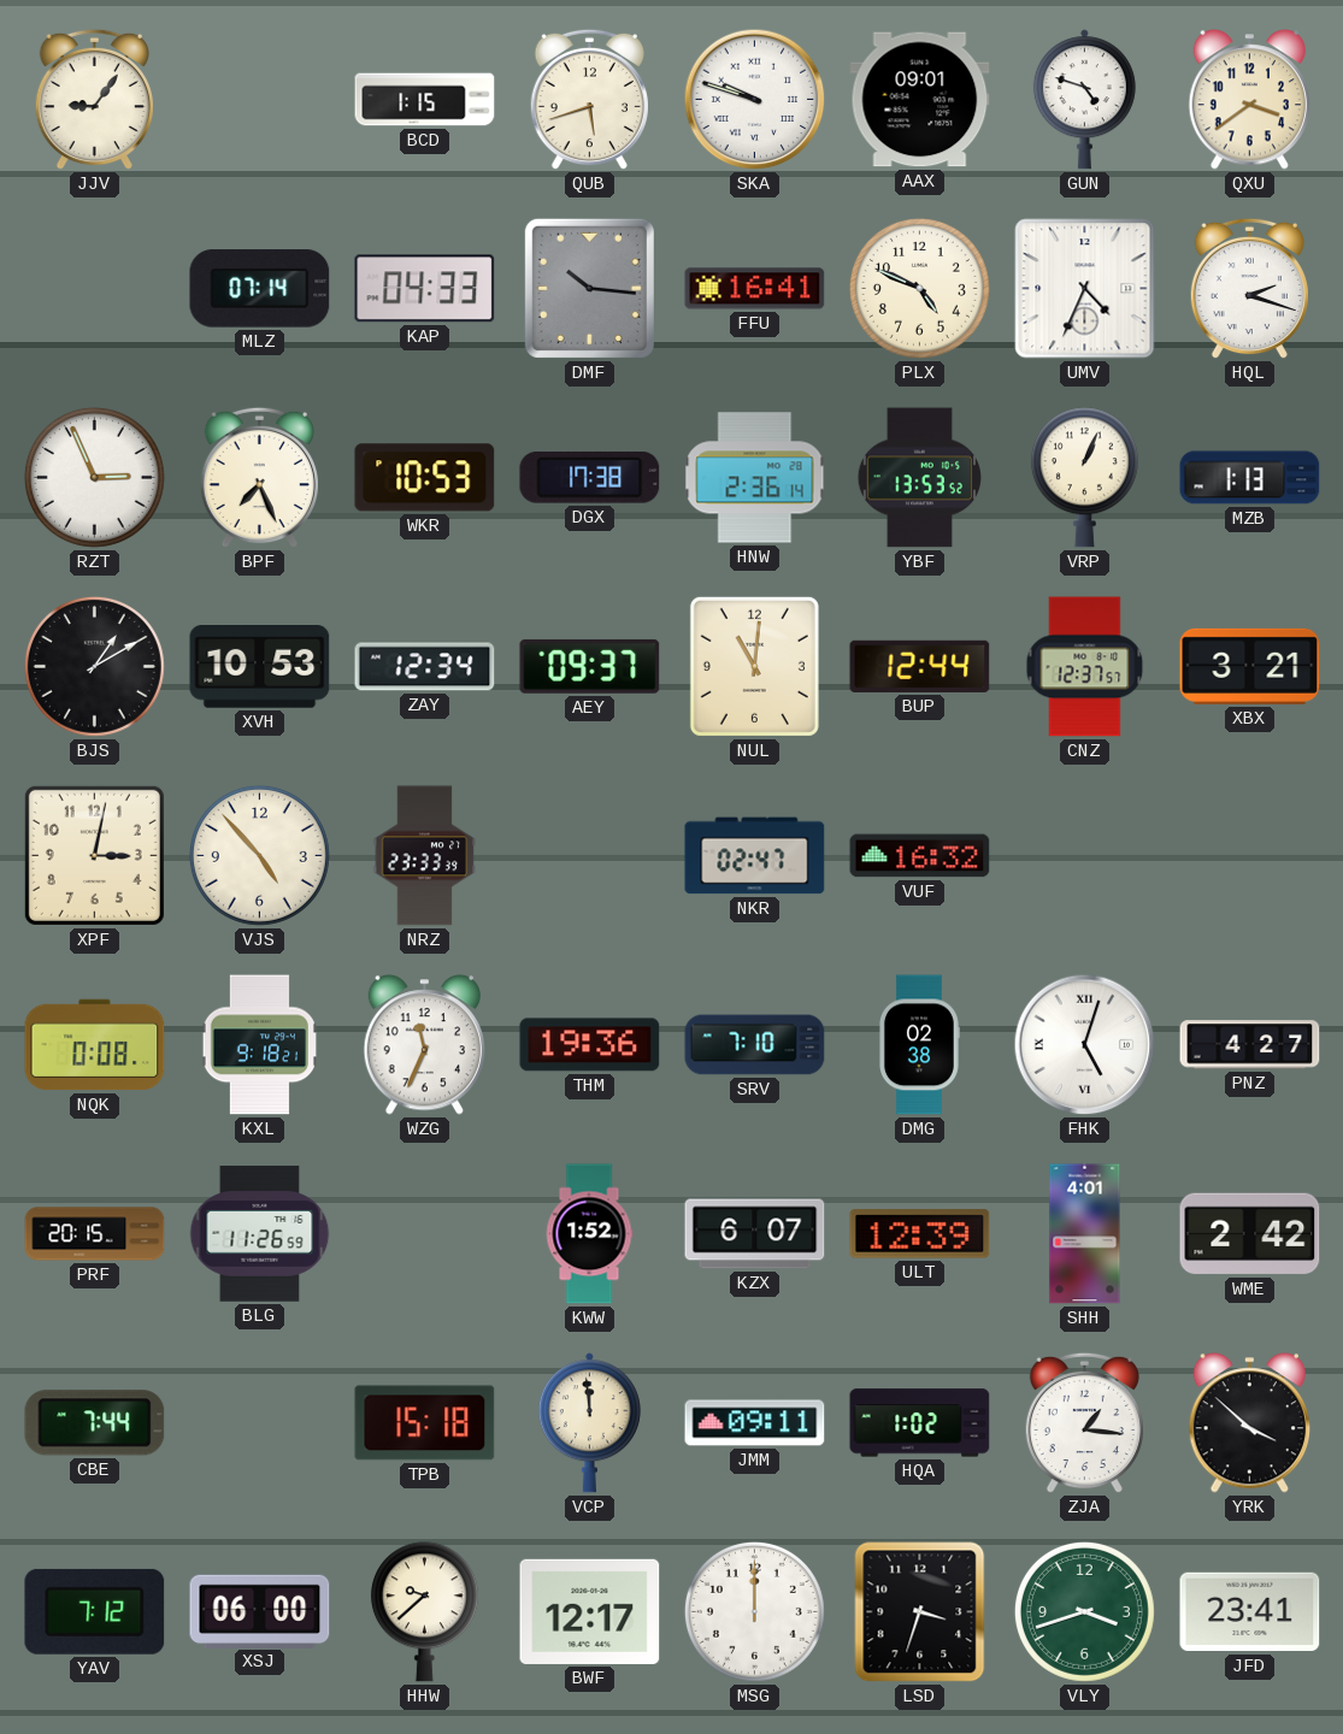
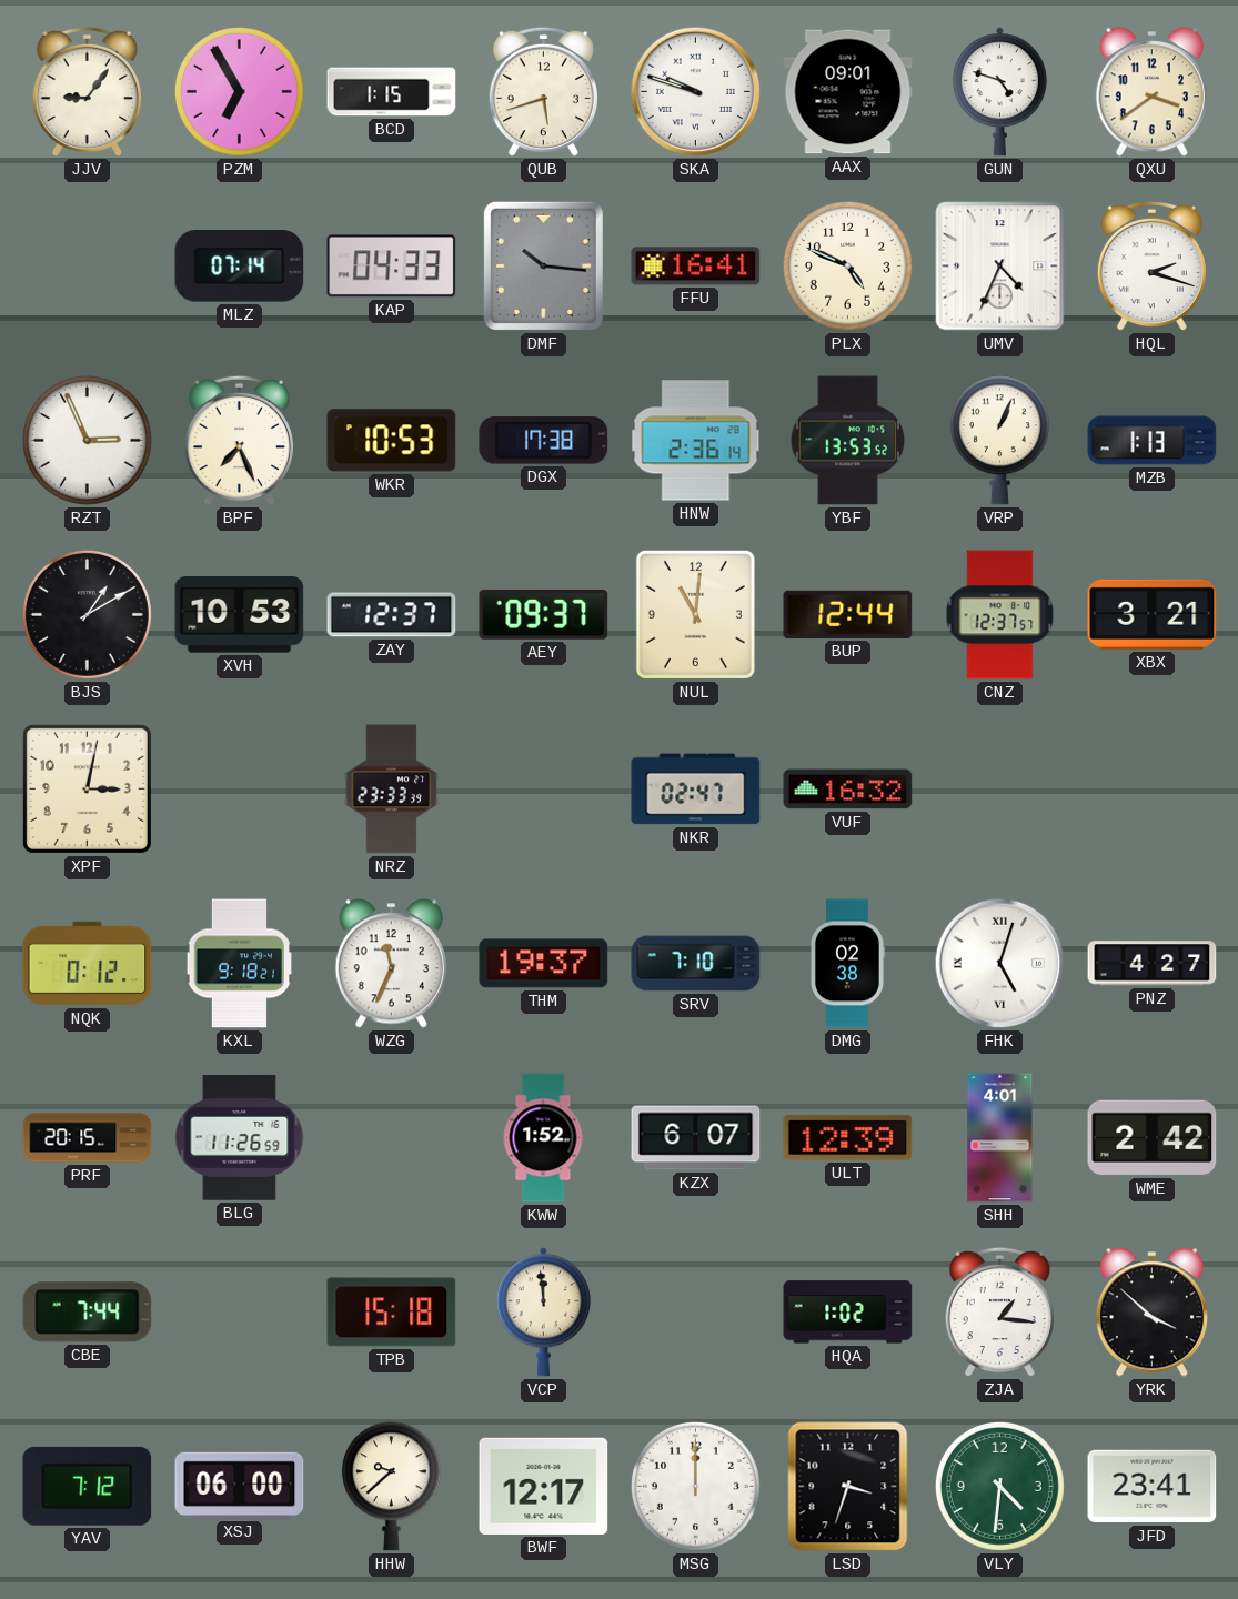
PZM: none -> 6:55 (239, 91)
ZAY: 12:34 -> 12:37 (392, 615)
VJS: 4:53 -> none (259, 855)
NQK: 0:08 -> 0:12 (88, 964)
THM: 19:36 -> 19:37 (544, 964)
JMM: 09:11 -> none (755, 1423)
VLY: 3:42 -> 4:31 (999, 1486)
